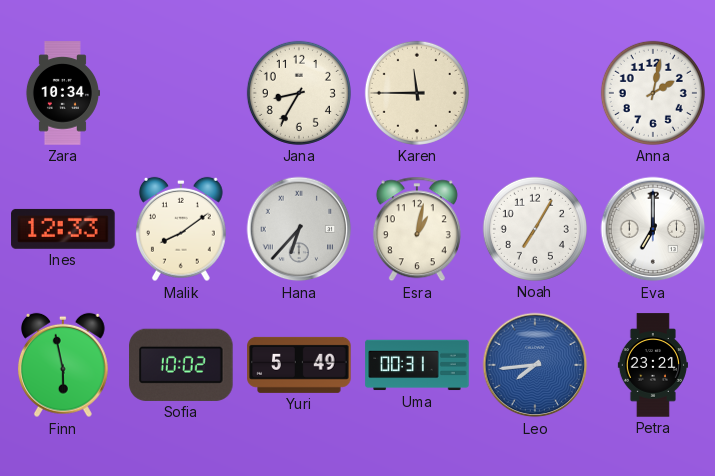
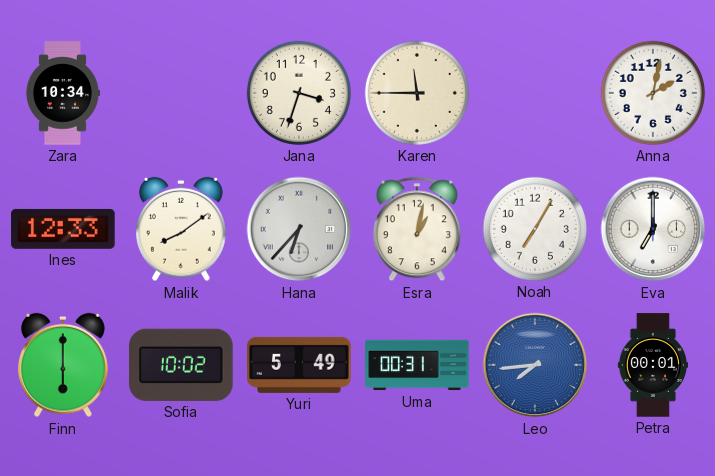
Jana: 8:35 -> 3:33 (299, 93)
Finn: 5:58 -> 6:00 (63, 365)
Petra: 23:21 -> 00:01 (652, 365)
